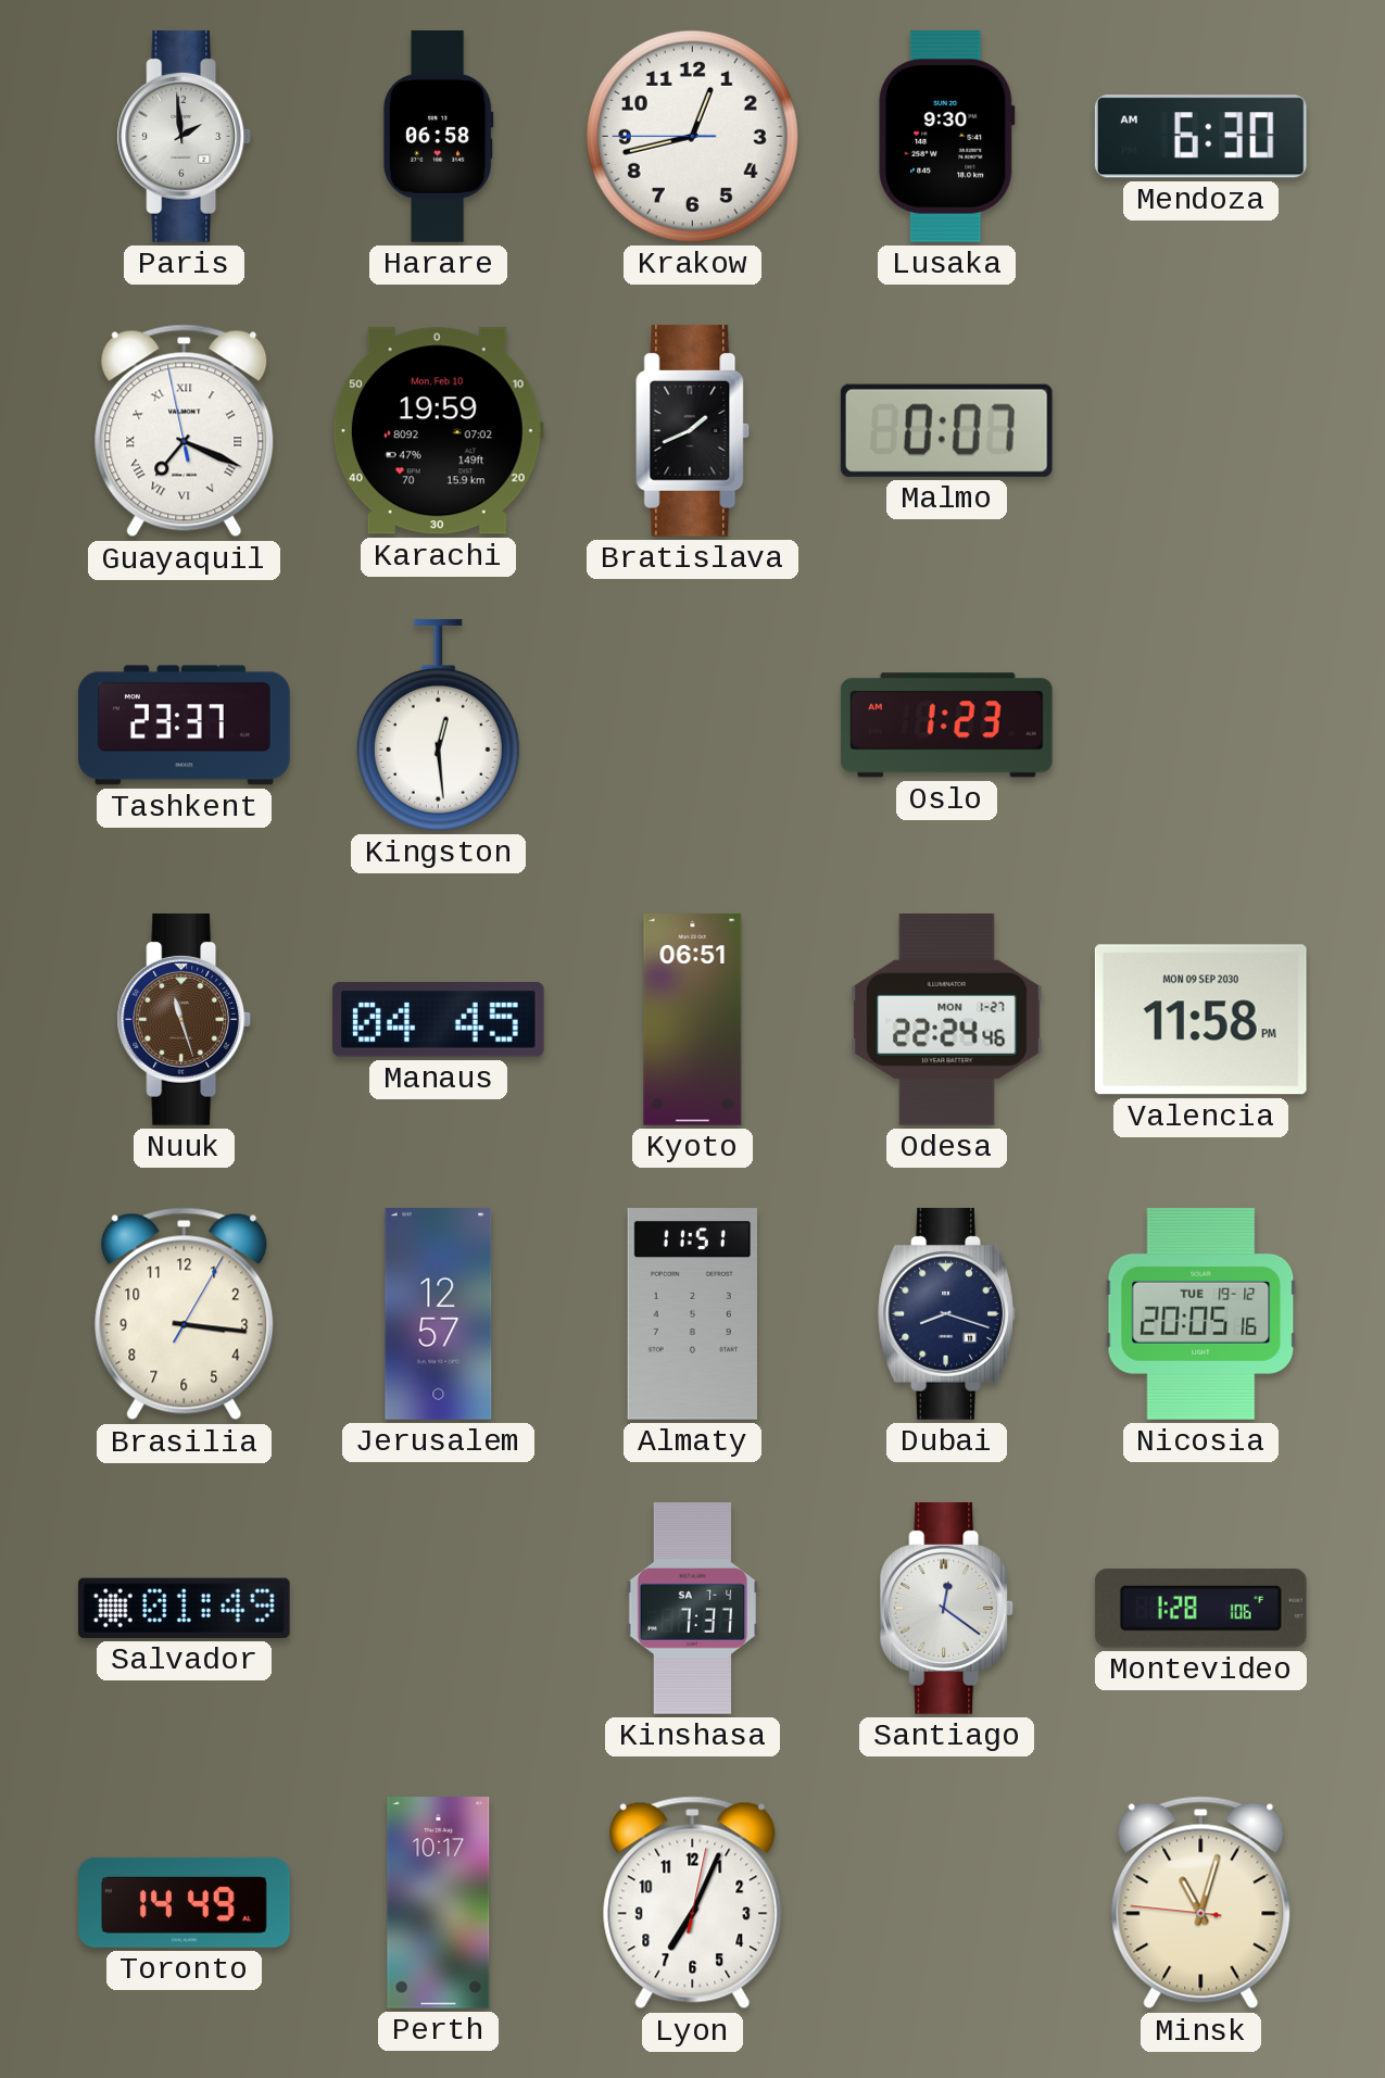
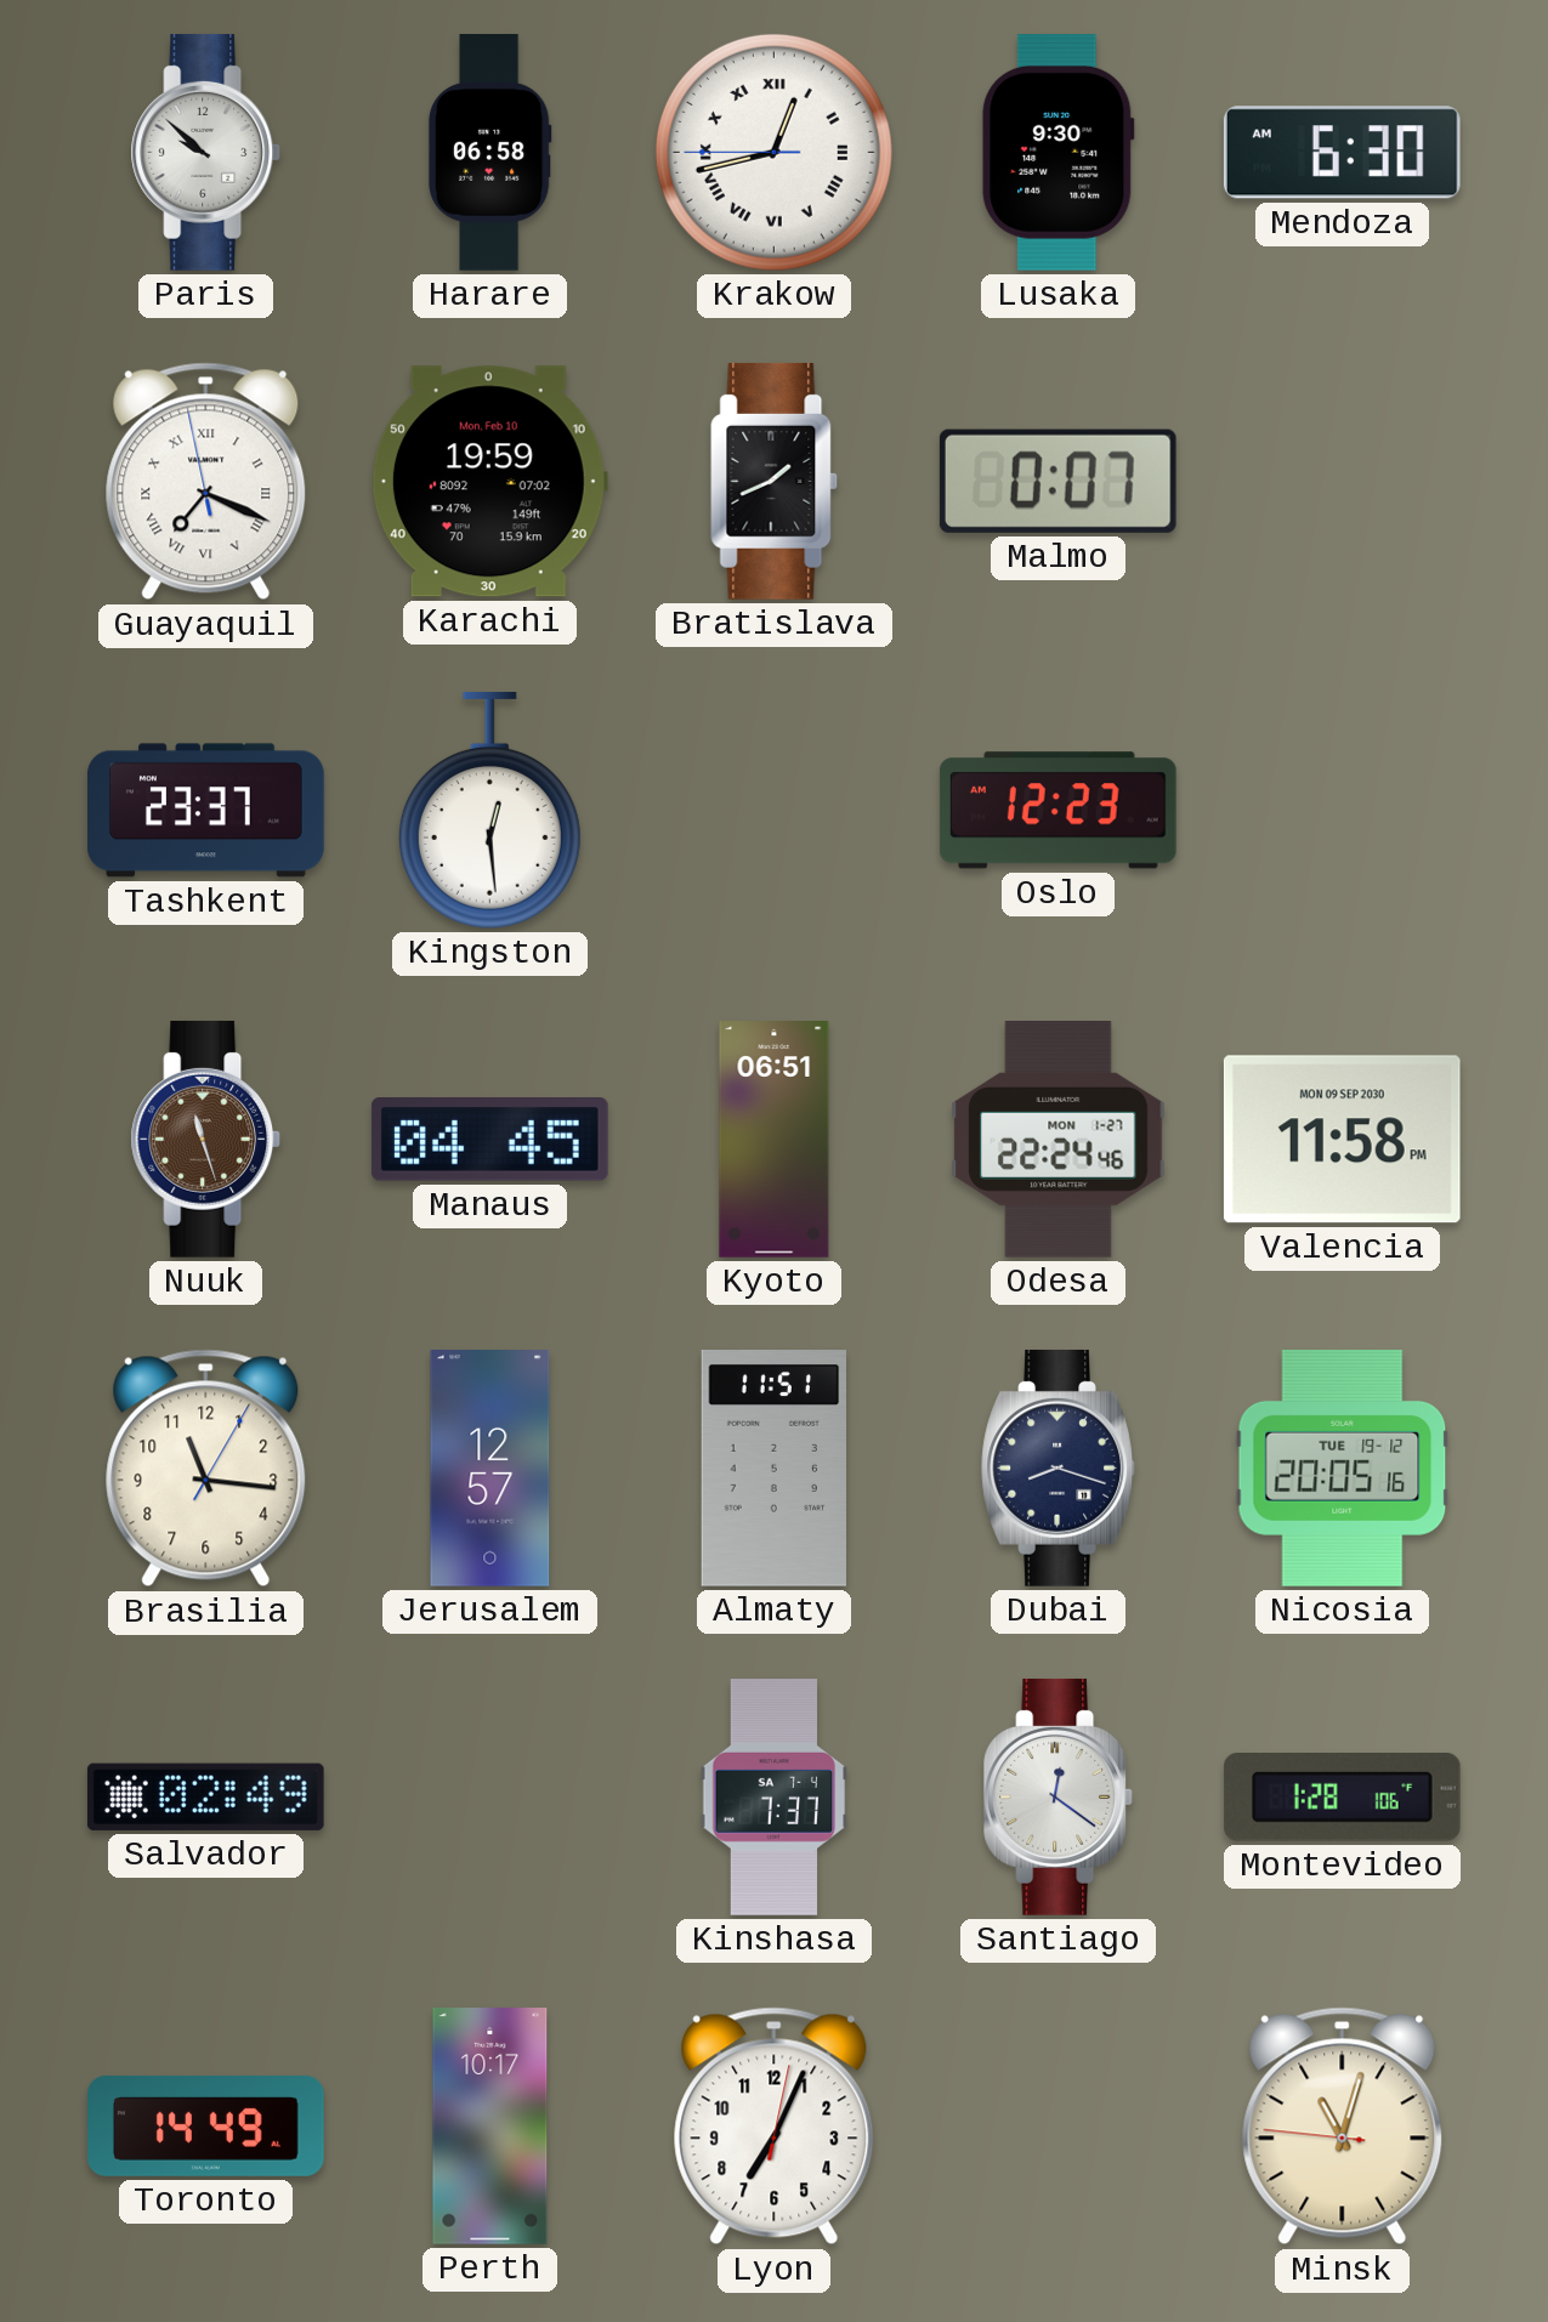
Paris: 1:59 -> 9:52 (206, 152)
Krakow numerals: Arabic -> Roman (773, 152)
Oslo: 1:23 -> 12:23 (1057, 811)
Brasilia: 3:16 -> 11:16 (206, 1469)
Salvador: 01:49 -> 02:49 (205, 1796)
